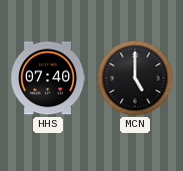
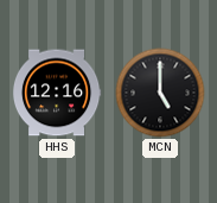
HHS: 07:40 -> 12:16 (57, 93)
